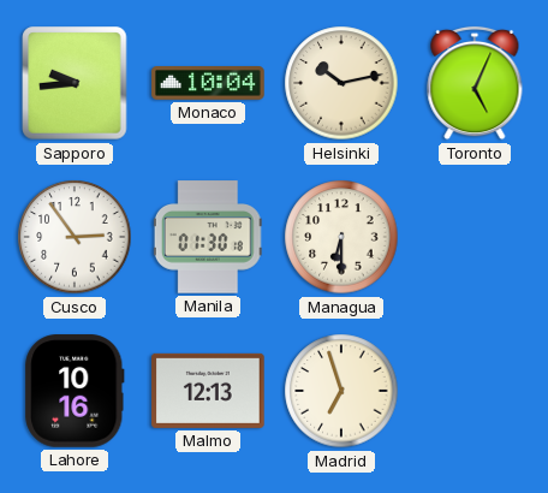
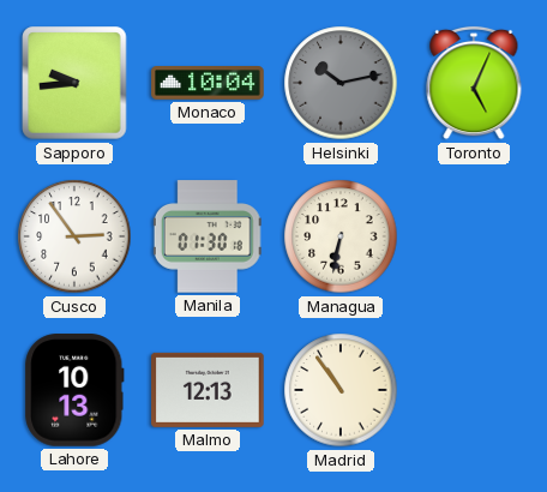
Helsinki dial: cream -> grey (341, 83)
Managua: 6:30 -> 6:32 (341, 236)
Lahore: 10:16 -> 10:13 (74, 390)
Madrid: 6:57 -> 10:54 (341, 390)
